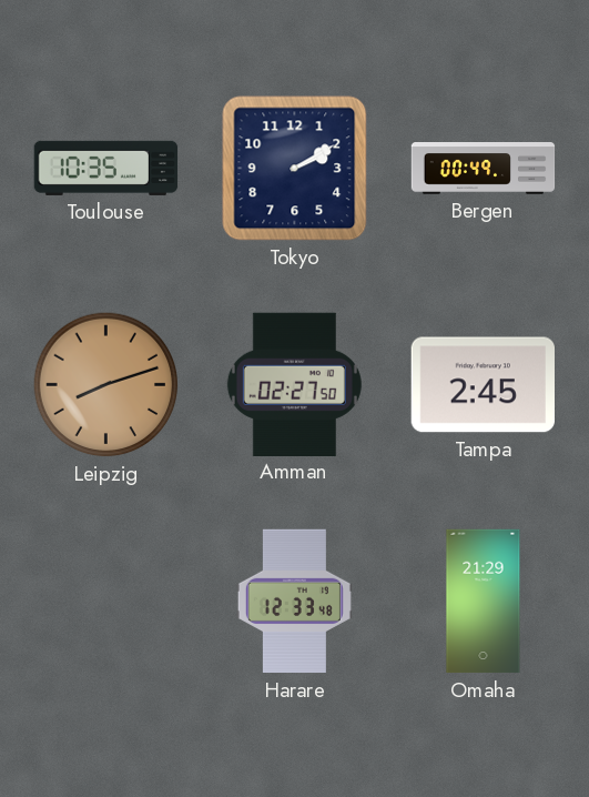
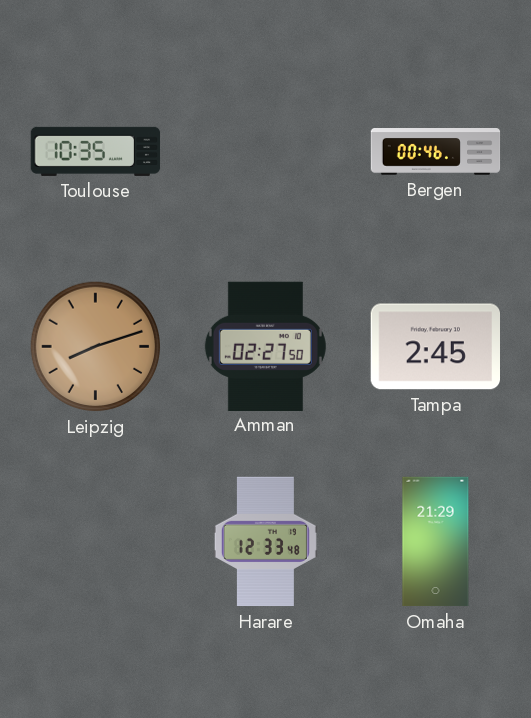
Tokyo: 2:10 -> none (295, 169)
Bergen: 00:49 -> 00:46 (436, 152)
